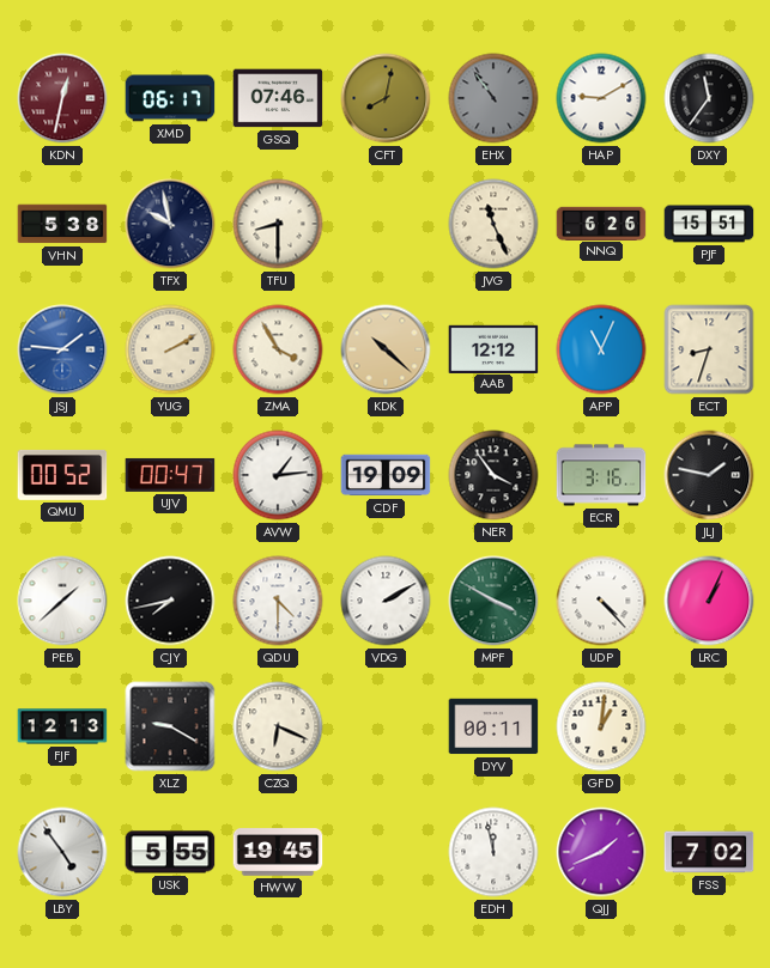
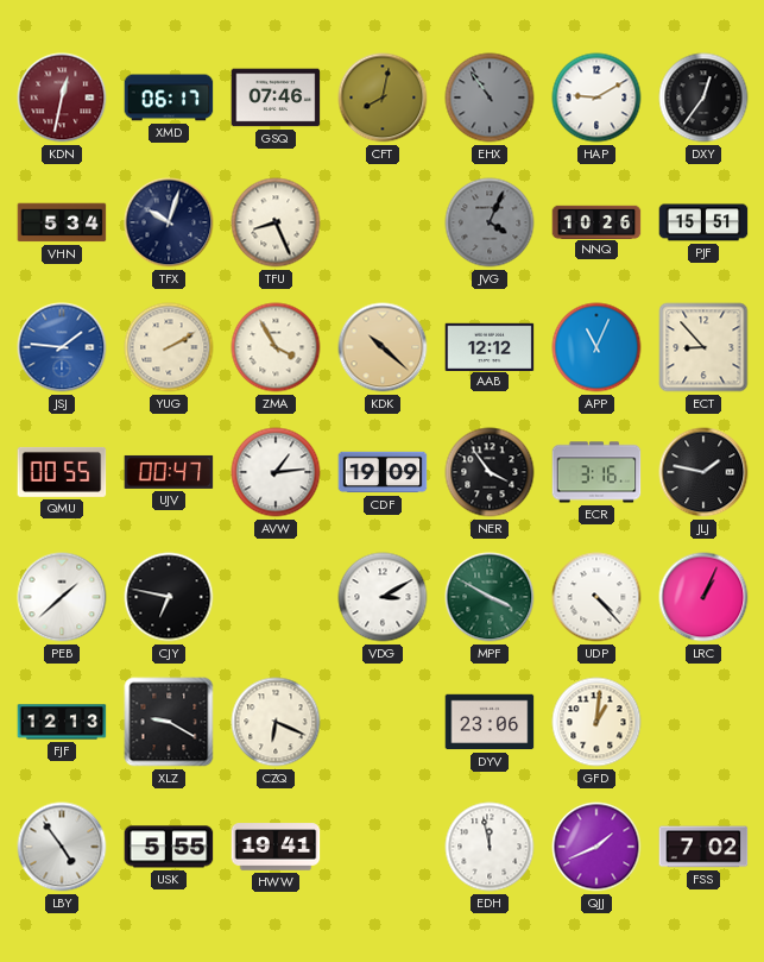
DXY: 11:36 -> 12:36 (703, 98)
VHN: 5:38 -> 5:34 (62, 222)
TFX: 9:58 -> 10:03 (169, 222)
TFU: 8:30 -> 8:26 (276, 222)
JVG: 11:26 -> 4:04 (490, 222)
JVG dial: cream -> grey (490, 222)
NNQ: 6:26 -> 10:26 (596, 221)
ECT: 8:33 -> 8:53 (703, 347)
QMU: 00:52 -> 00:55 (62, 472)
CJY: 7:43 -> 6:47 (169, 597)
QDU: 4:30 -> none (278, 601)
VDG: 2:10 -> 3:10 (383, 597)
DYV: 00:11 -> 23:06 (490, 722)
HWW: 19:45 -> 19:41 (276, 847)
